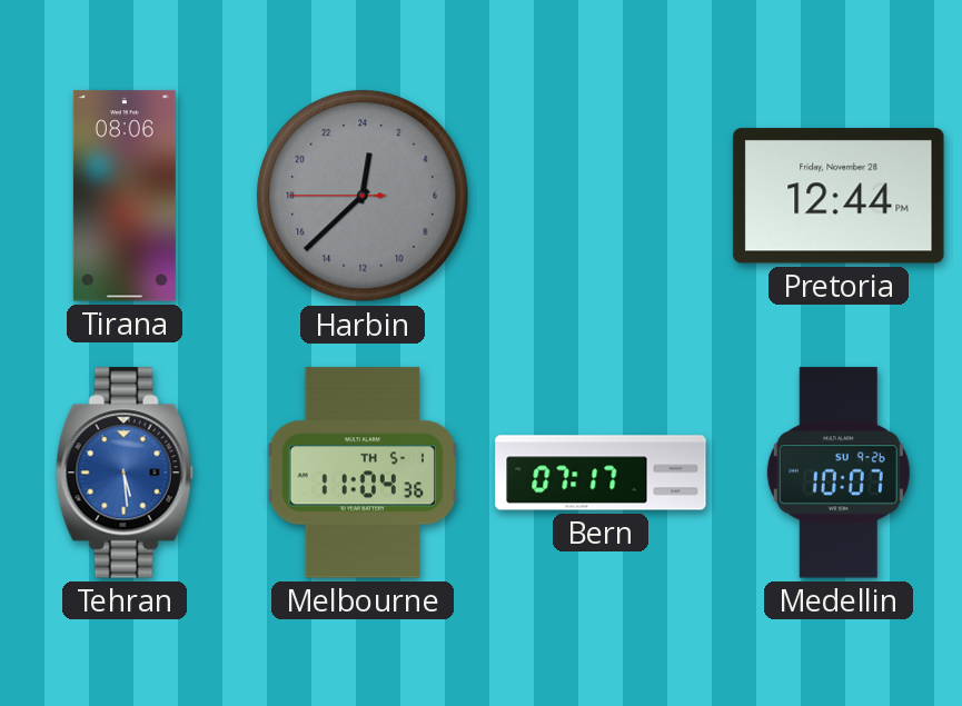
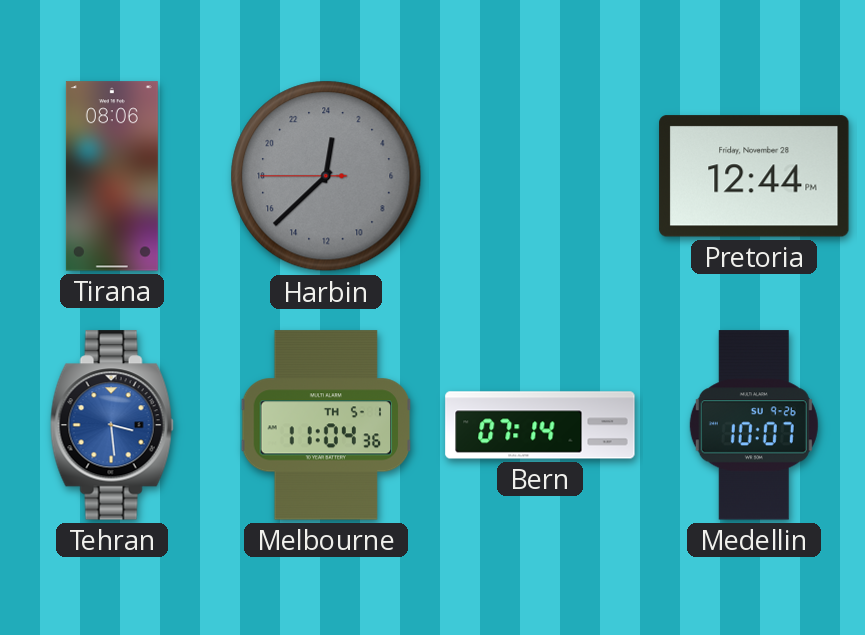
Tehran: 5:29 -> 3:29 (112, 425)
Bern: 07:17 -> 07:14 (540, 425)
